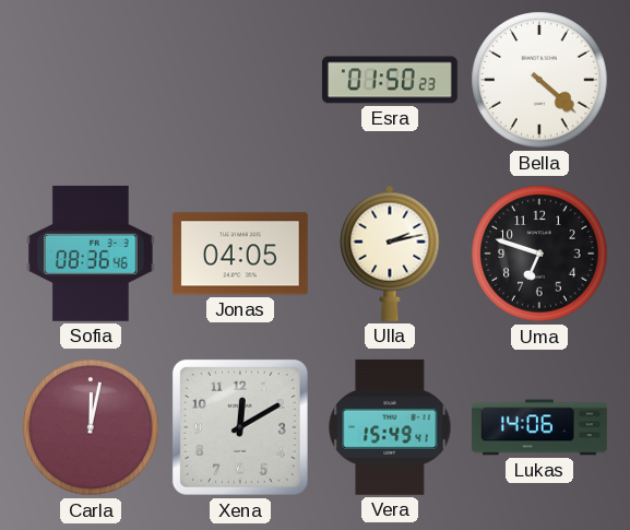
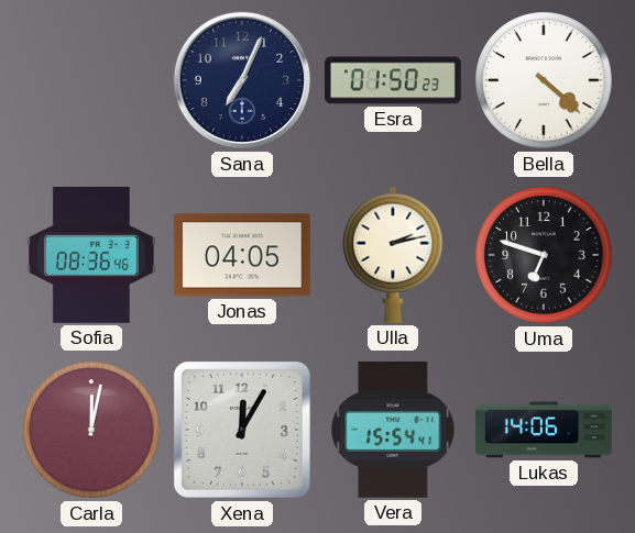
Sana: none -> 7:04 (242, 80)
Xena: 12:10 -> 12:05 (242, 430)
Vera: 15:49 -> 15:54 (393, 430)
